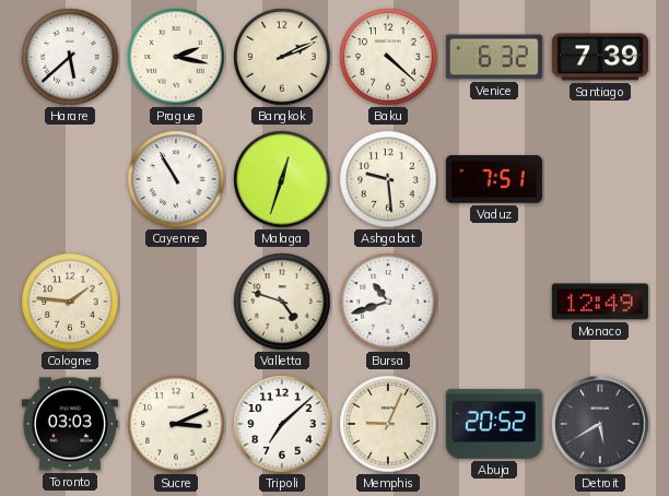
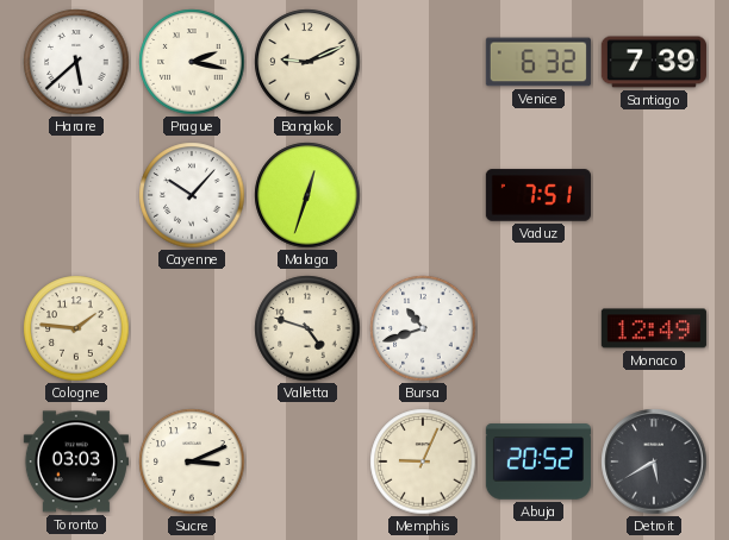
Bangkok: 2:11 -> 9:11 (307, 62)
Baku: 4:22 -> none (388, 57)
Cayenne: 10:55 -> 10:07 (192, 195)
Ashgabat: 9:29 -> none (388, 179)
Tripoli: 7:08 -> none (282, 424)
